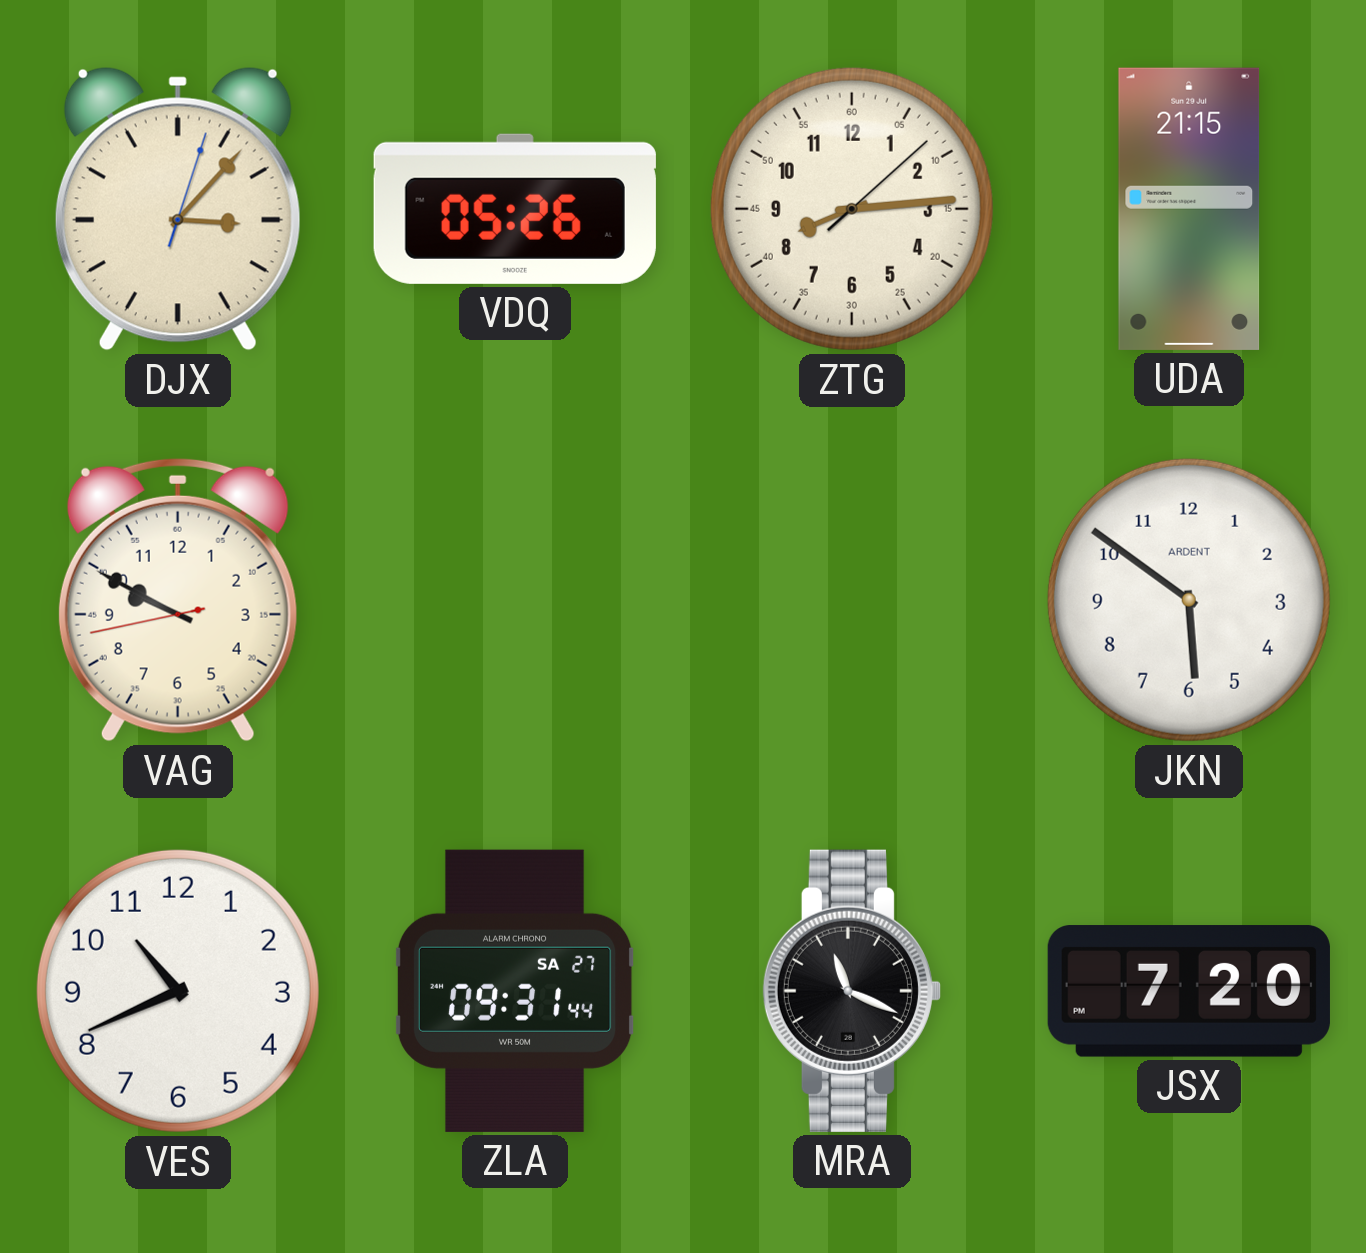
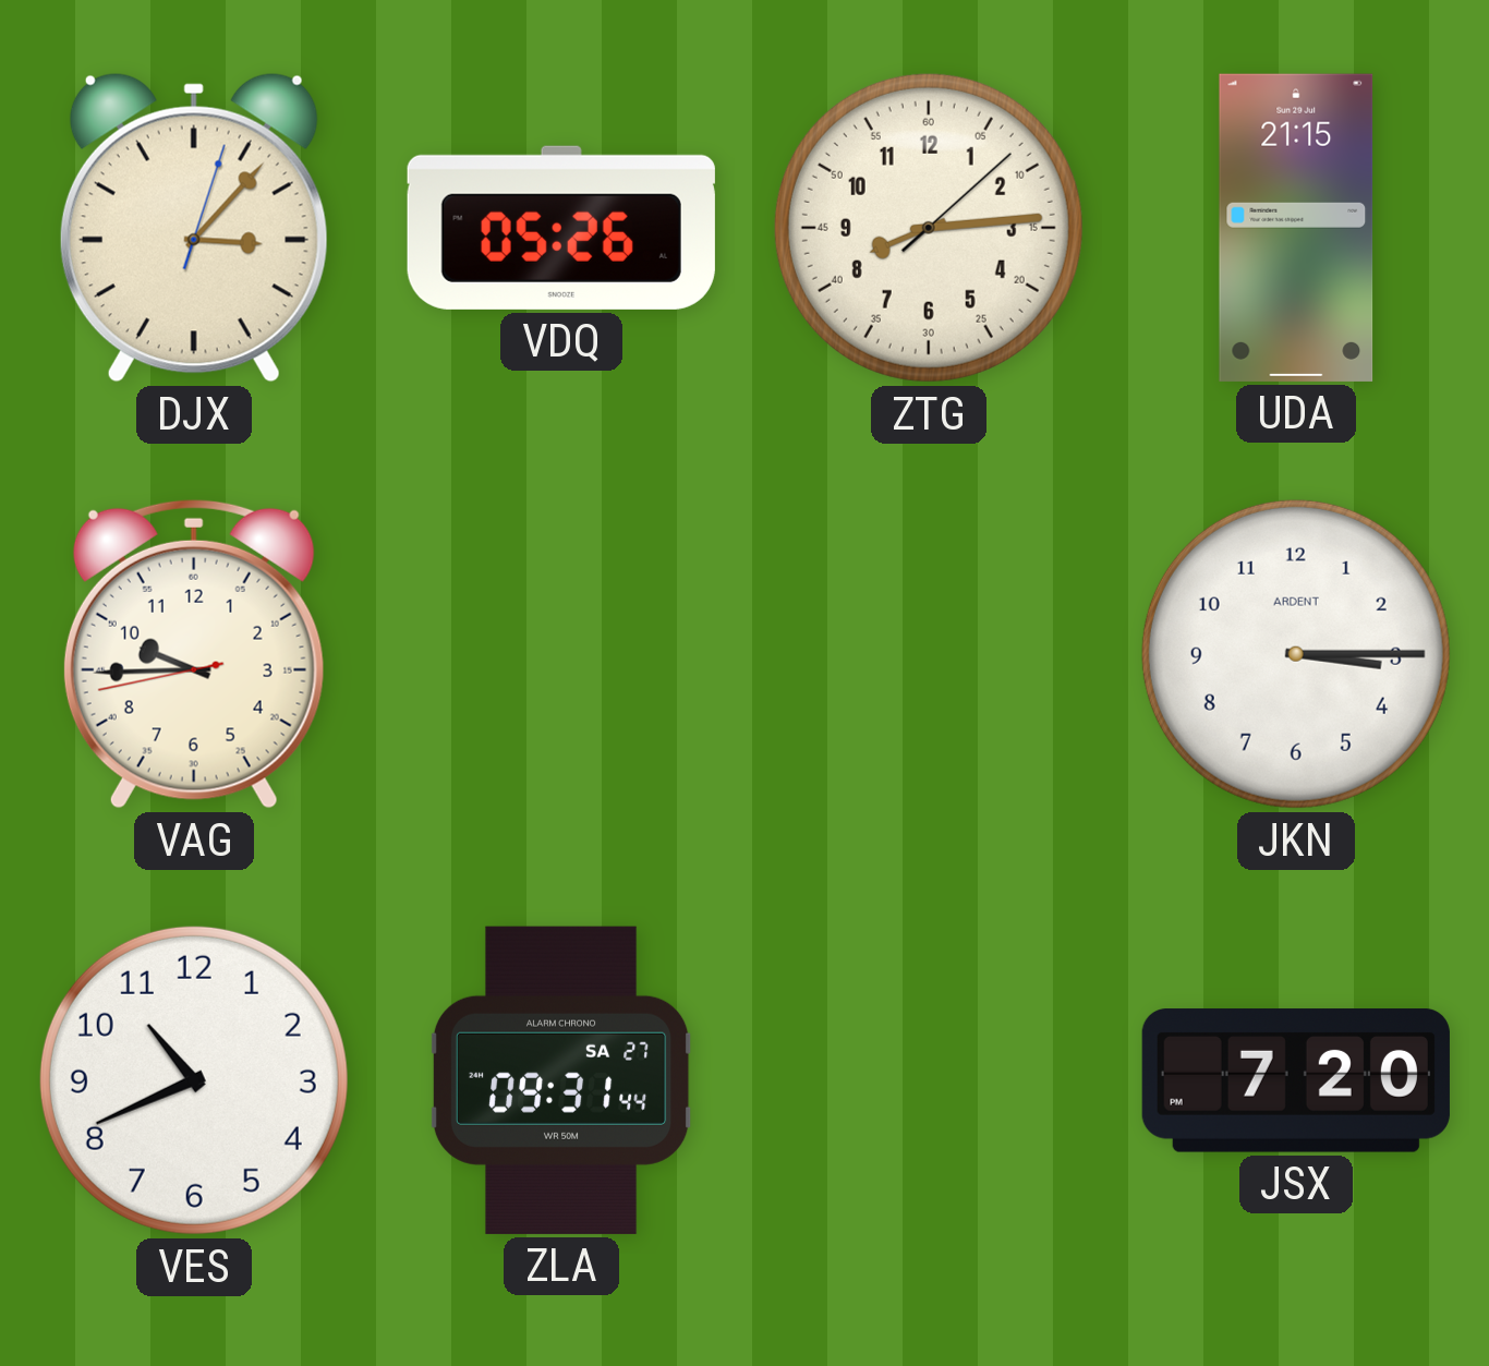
VAG: 9:49 -> 9:44 (194, 654)
JKN: 5:51 -> 3:15 (1296, 654)
MRA: 11:19 -> none (852, 991)
